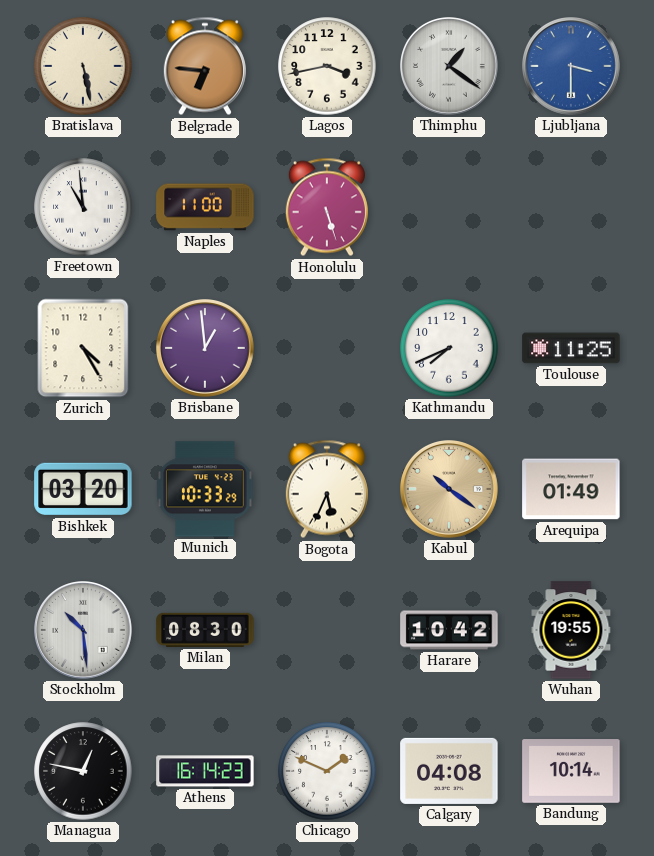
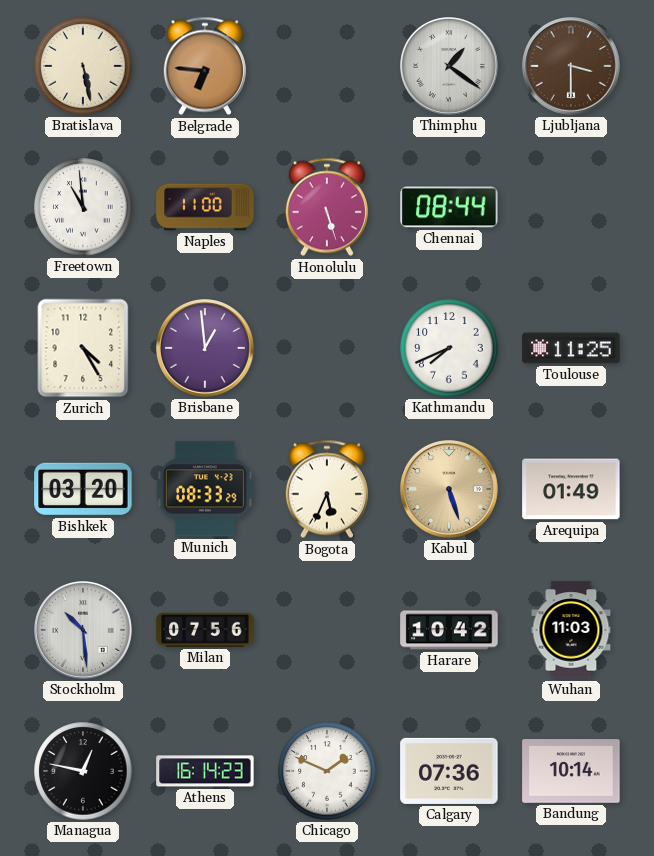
Lagos: 3:43 -> none (327, 66)
Ljubljana dial: blue -> brown (572, 67)
Chennai: none -> 08:44 (449, 207)
Munich: 10:33 -> 08:33 (205, 489)
Kabul: 10:21 -> 5:27 (450, 490)
Milan: 08:30 -> 07:56 (205, 630)
Wuhan: 19:55 -> 11:03 (571, 630)
Calgary: 04:08 -> 07:36 (449, 771)
